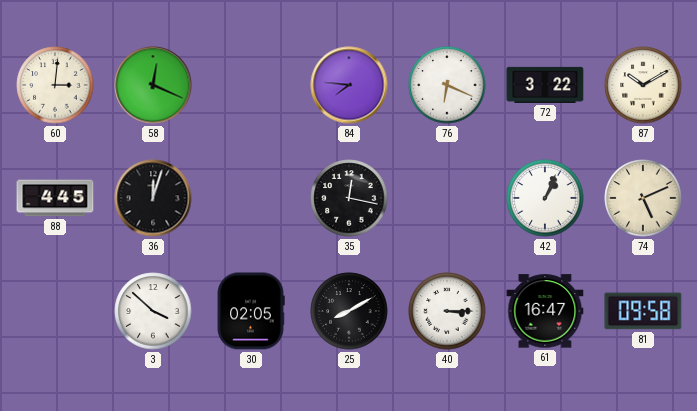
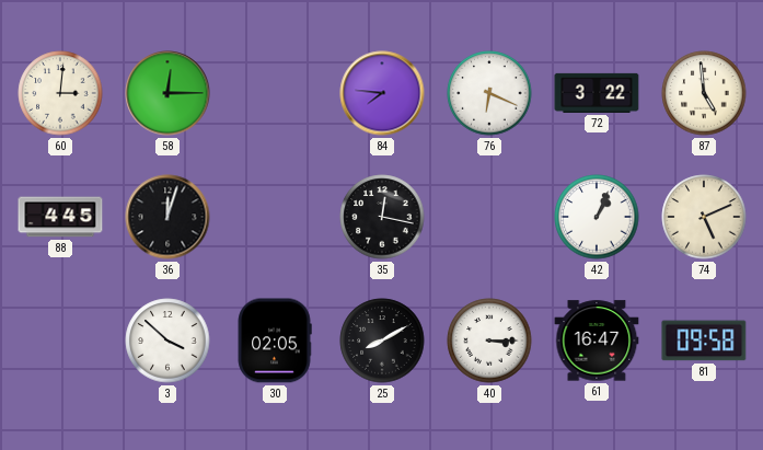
58: 12:19 -> 12:15 (167, 93)
87: 10:10 -> 4:59 (704, 93)
